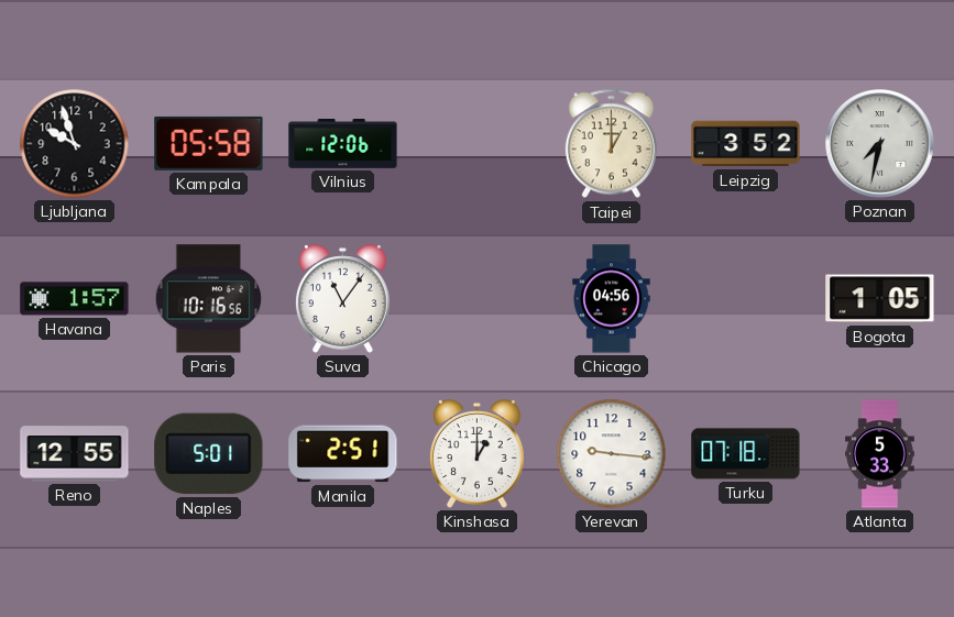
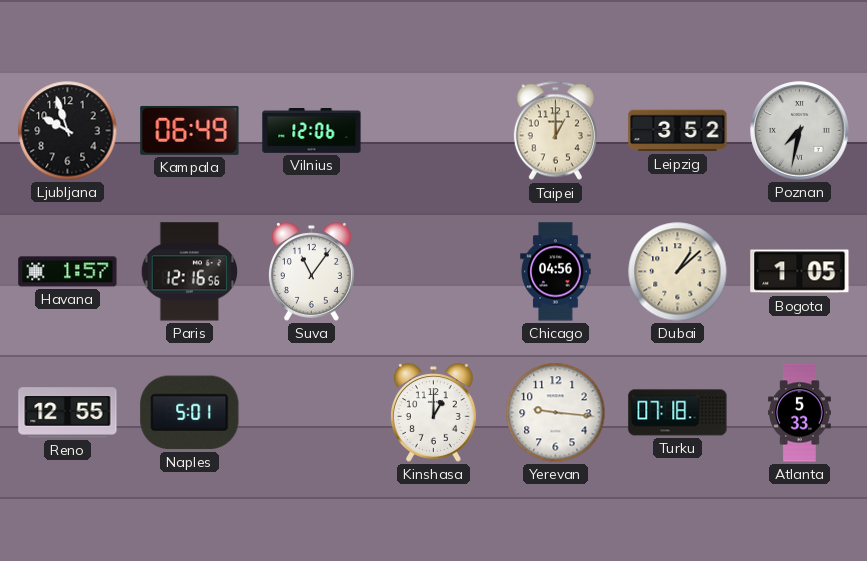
Kampala: 05:58 -> 06:49 (190, 130)
Paris: 10:16 -> 12:16 (190, 272)
Dubai: none -> 1:08 (678, 272)
Manila: 2:51 -> none (343, 454)
